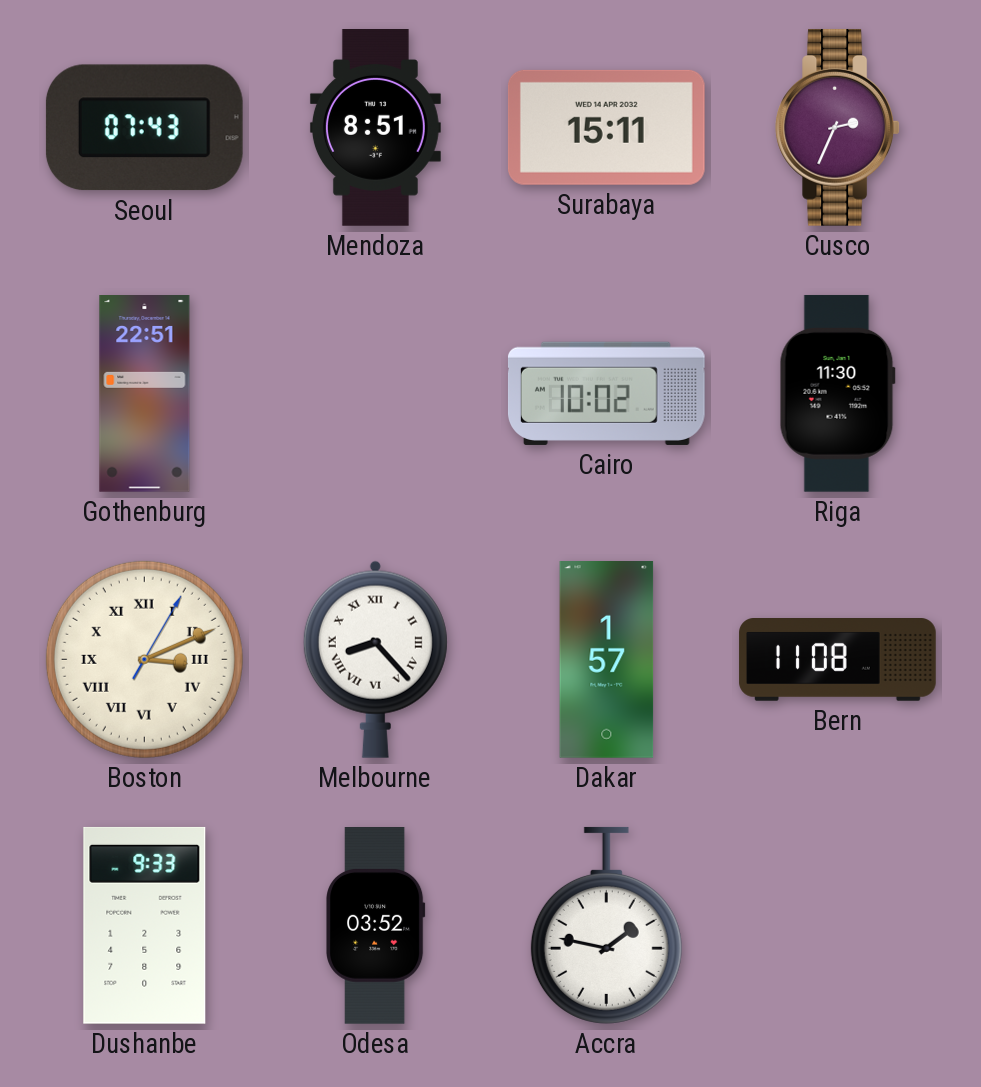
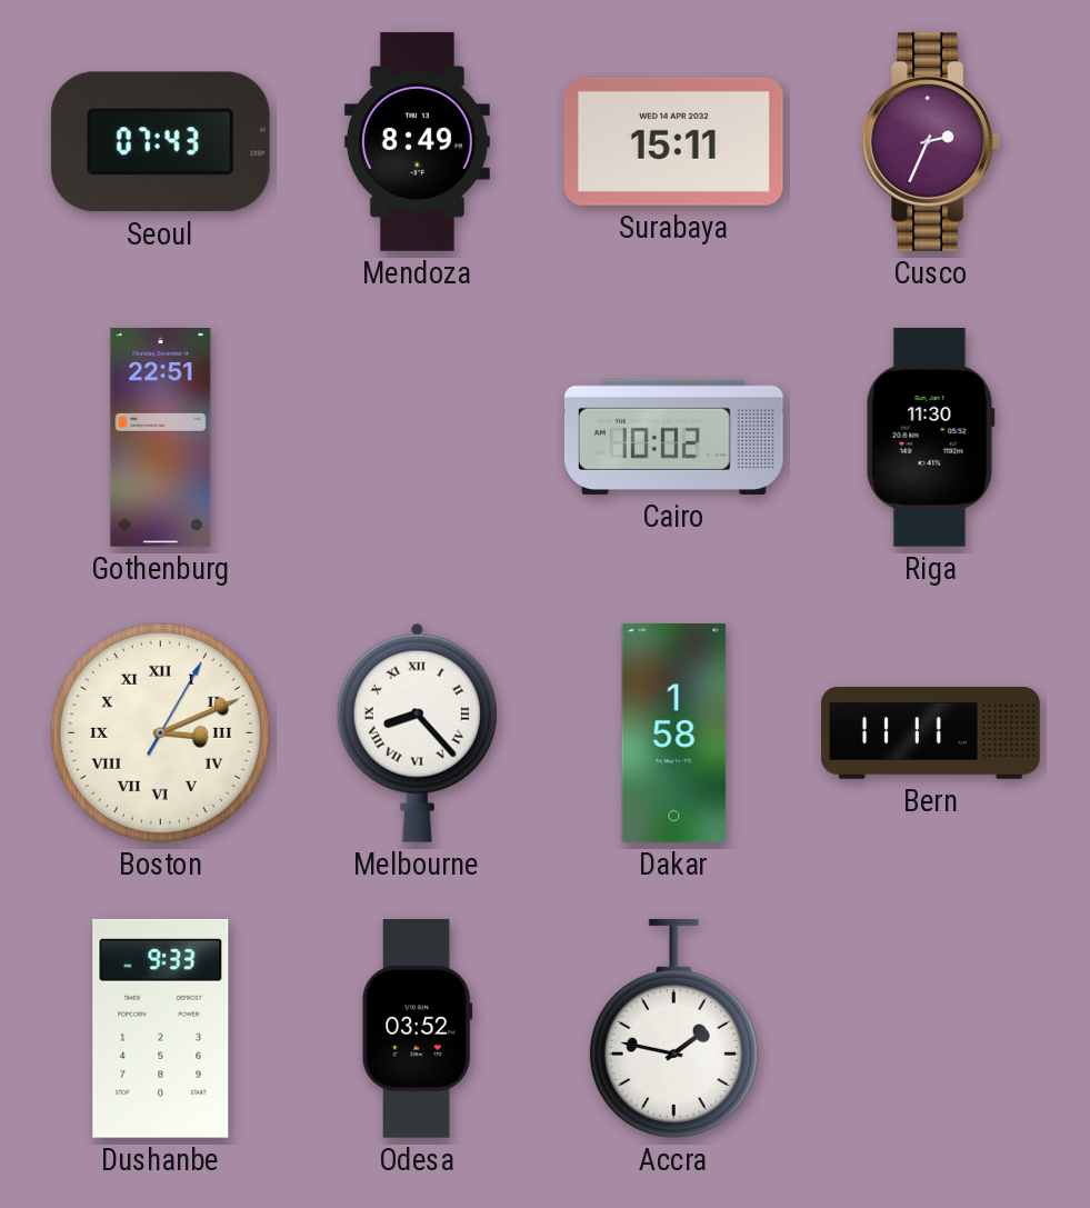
Mendoza: 8:51 -> 8:49 (417, 142)
Dakar: 1:57 -> 1:58 (674, 733)
Bern: 11:08 -> 11:11 (931, 733)
